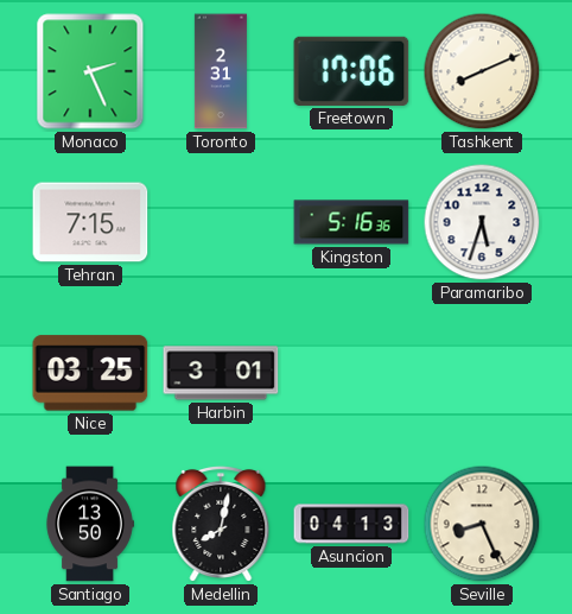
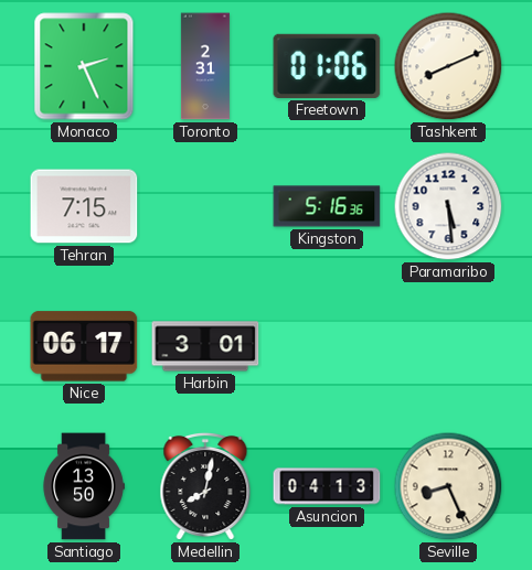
Freetown: 17:06 -> 01:06 (327, 66)
Paramaribo: 5:33 -> 5:29 (448, 206)
Nice: 03:25 -> 06:17 (84, 346)
